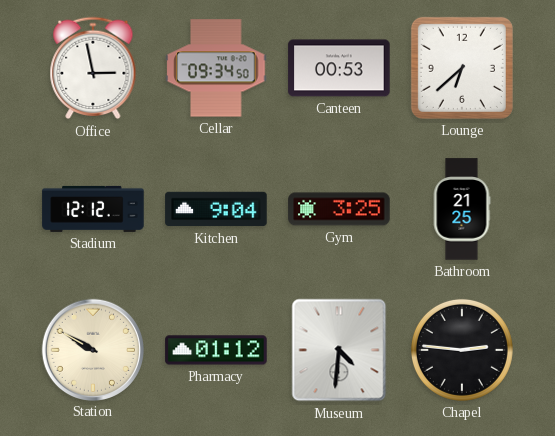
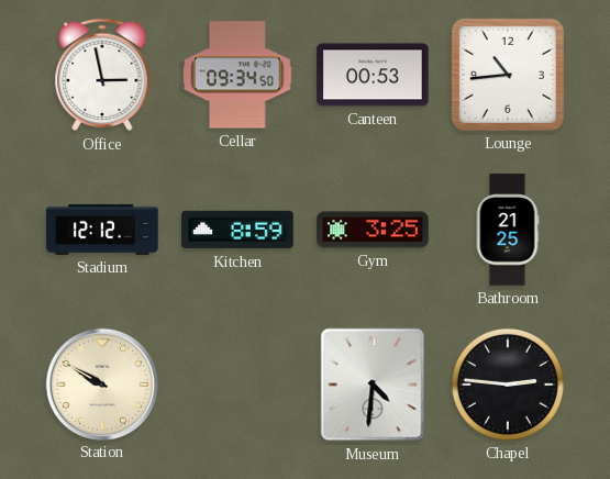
Lounge: 6:38 -> 10:44 (508, 75)
Kitchen: 9:04 -> 8:59 (237, 230)
Pharmacy: 01:12 -> none (216, 350)
